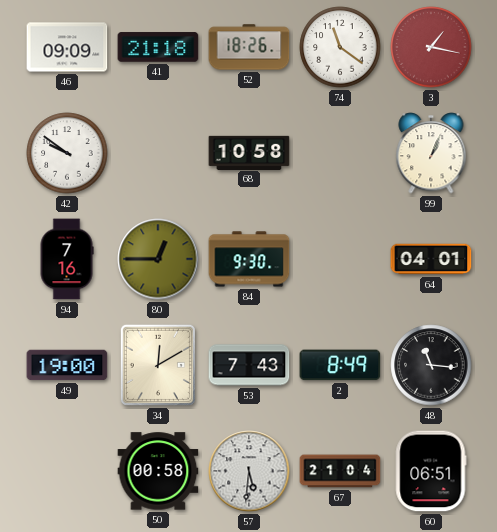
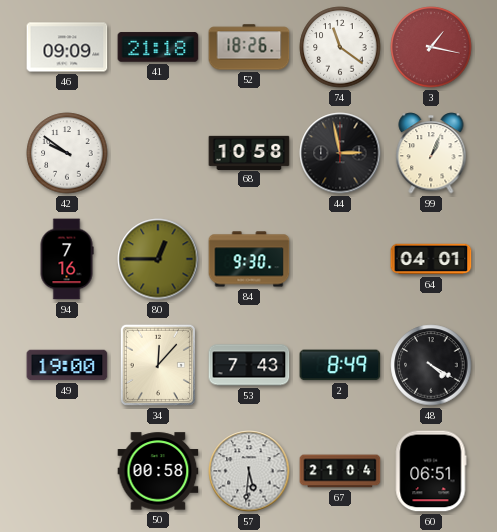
44: none -> 2:58 (340, 153)
34: 12:10 -> 12:07 (158, 365)
48: 11:16 -> 4:20 (431, 365)
